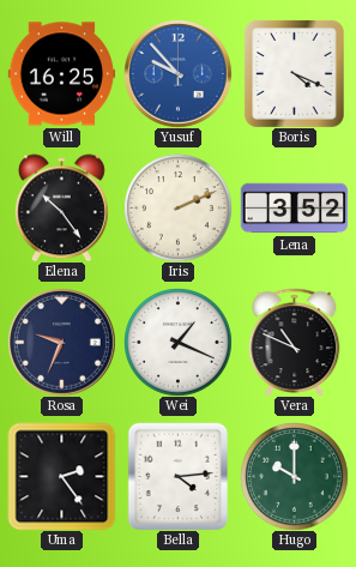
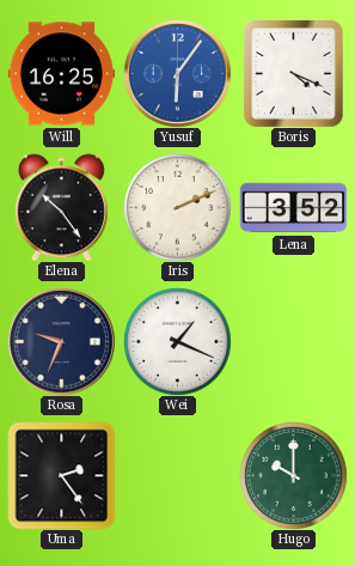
Yusuf: 9:53 -> 6:06 (178, 74)
Vera: 10:49 -> none (295, 342)
Bella: 4:14 -> none (177, 476)
